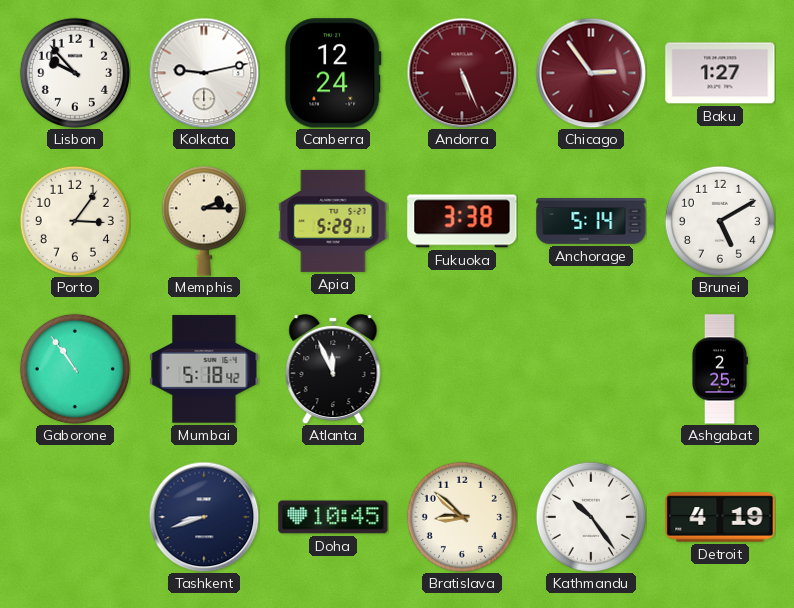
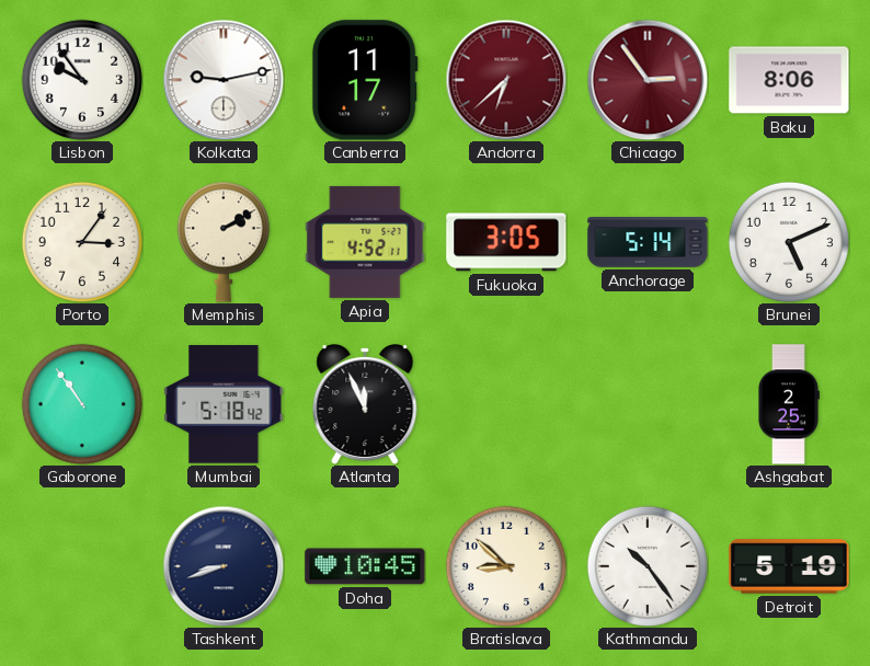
Lisbon: 9:53 -> 9:54 (82, 80)
Canberra: 12:24 -> 11:17 (365, 80)
Andorra: 5:26 -> 6:38 (506, 80)
Baku: 1:27 -> 8:06 (789, 80)
Memphis: 2:15 -> 2:10 (224, 242)
Apia: 5:29 -> 4:52 (365, 242)
Fukuoka: 3:38 -> 3:05 (506, 242)
Brunei: 5:10 -> 5:11 (789, 242)
Detroit: 4:19 -> 5:19 (789, 566)
